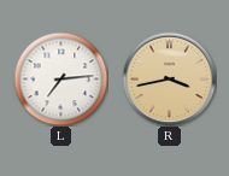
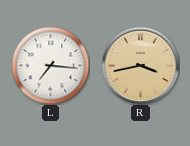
L: 7:14 -> 7:16 (50, 65)
